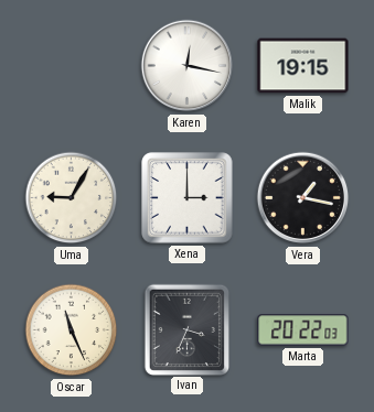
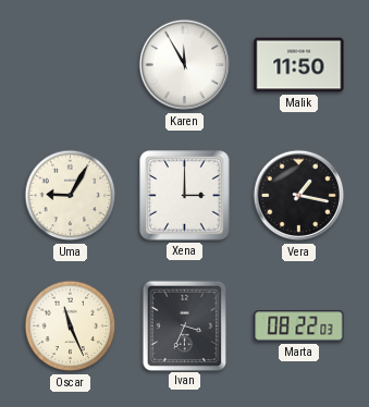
Karen: 12:17 -> 11:55 (185, 65)
Malik: 19:15 -> 11:50 (299, 65)
Marta: 20:22 -> 08:22 (299, 326)
